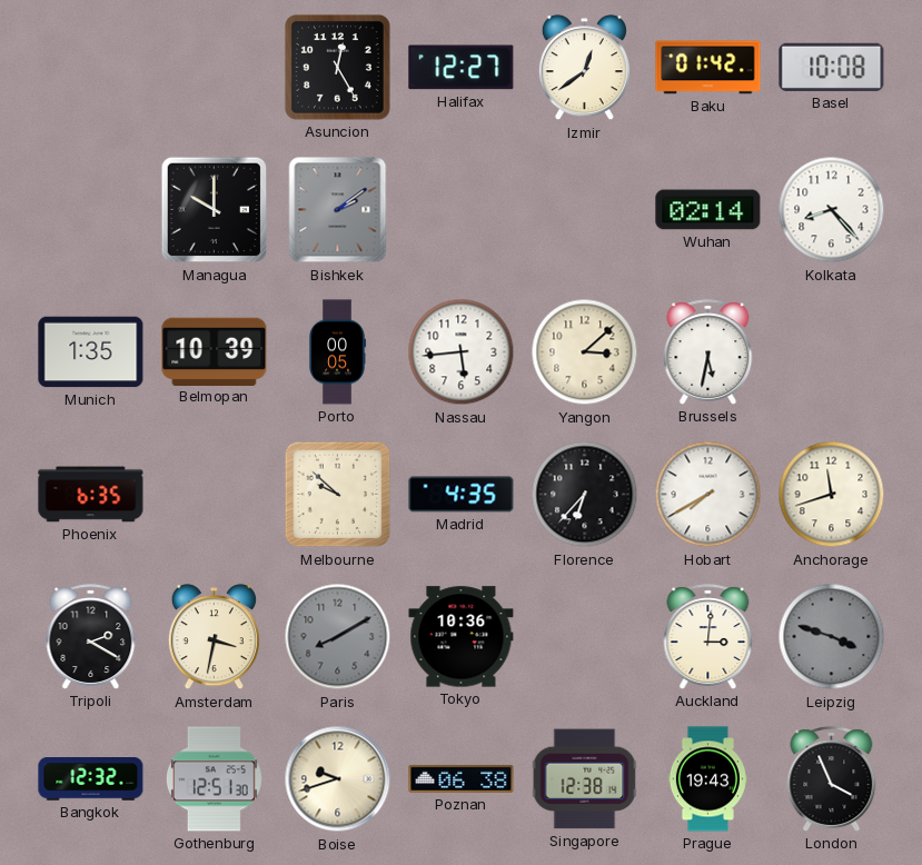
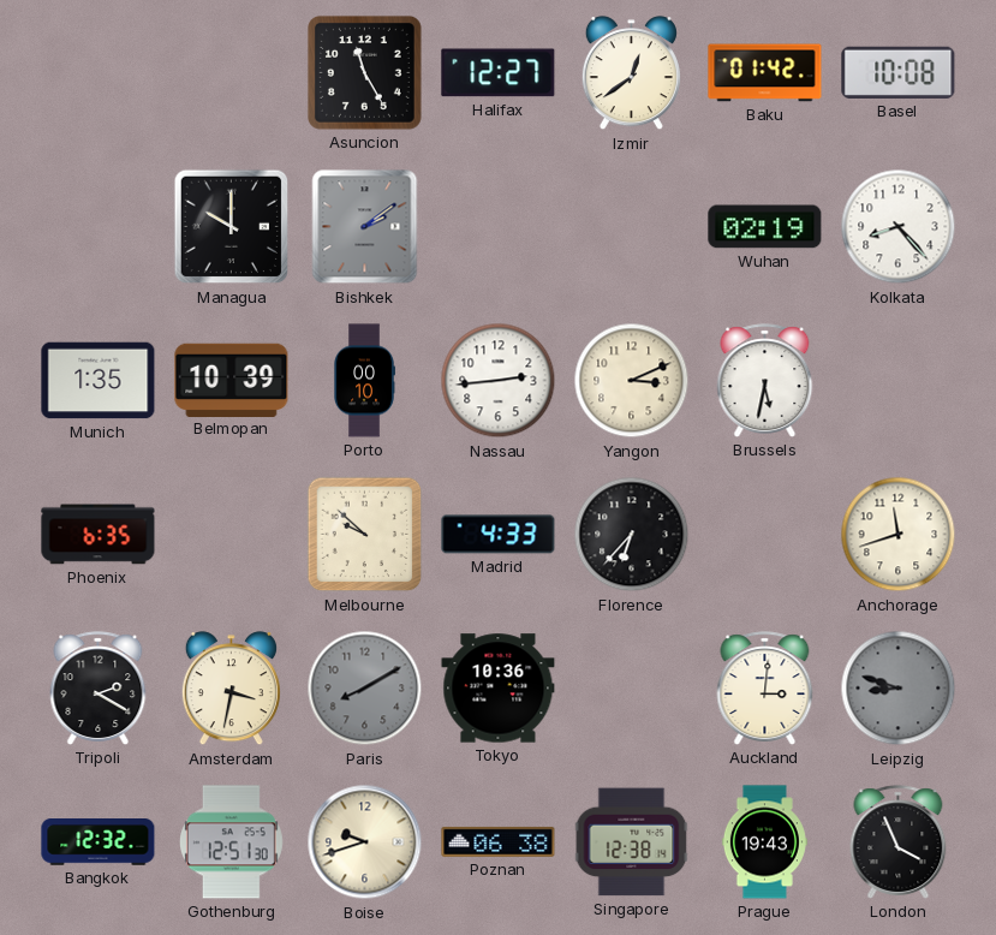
Asuncion: 12:25 -> 11:25 (364, 72)
Wuhan: 02:14 -> 02:19 (765, 227)
Porto: 00:05 -> 00:10 (364, 381)
Nassau: 5:44 -> 2:44 (499, 381)
Yangon: 3:08 -> 3:11 (632, 381)
Madrid: 4:35 -> 4:33 (499, 535)
Hobart: 7:40 -> none (708, 495)
Leipzig: 3:48 -> 8:48 (899, 689)
